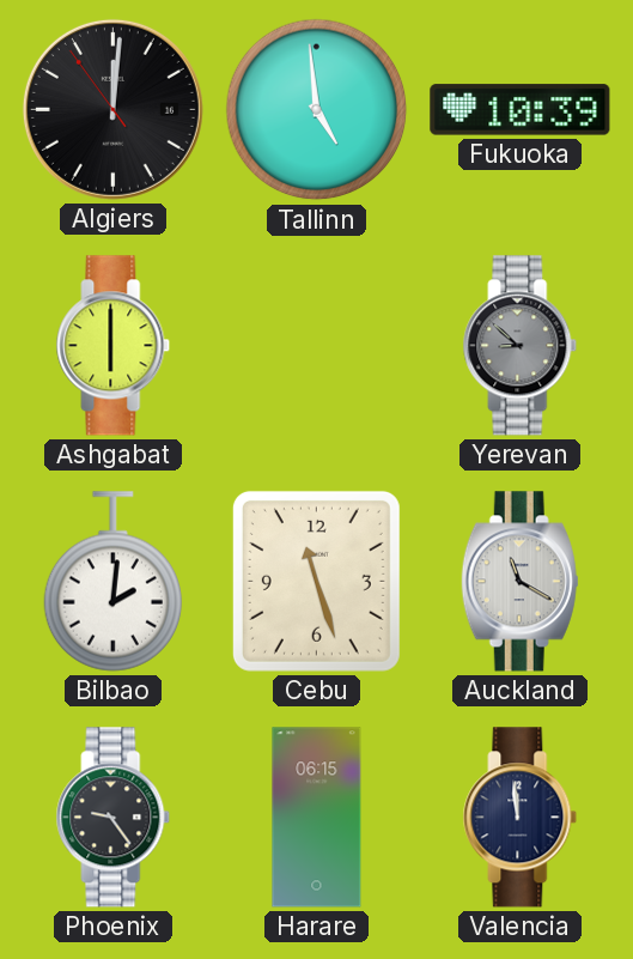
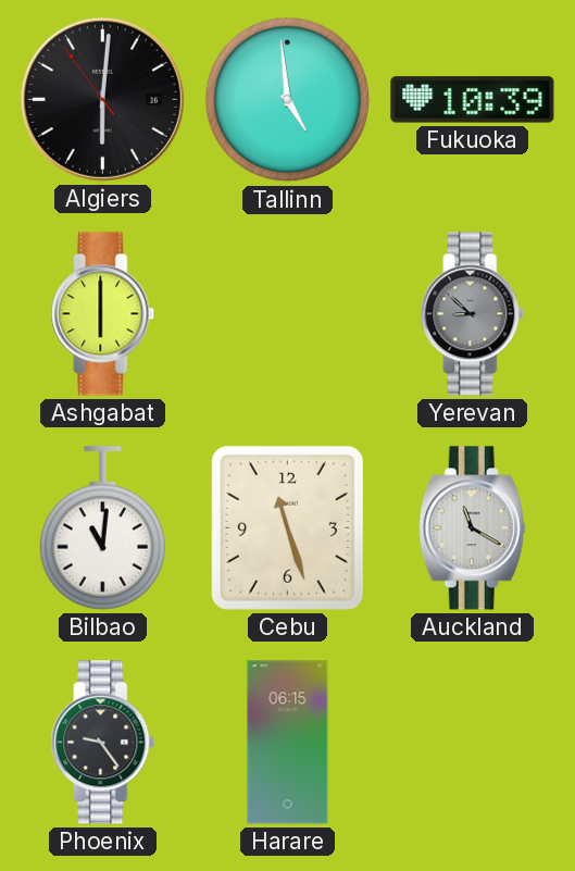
Algiers: 12:00 -> 6:00 (102, 99)
Bilbao: 2:01 -> 11:01 (103, 528)
Valencia: 11:59 -> none (521, 818)
